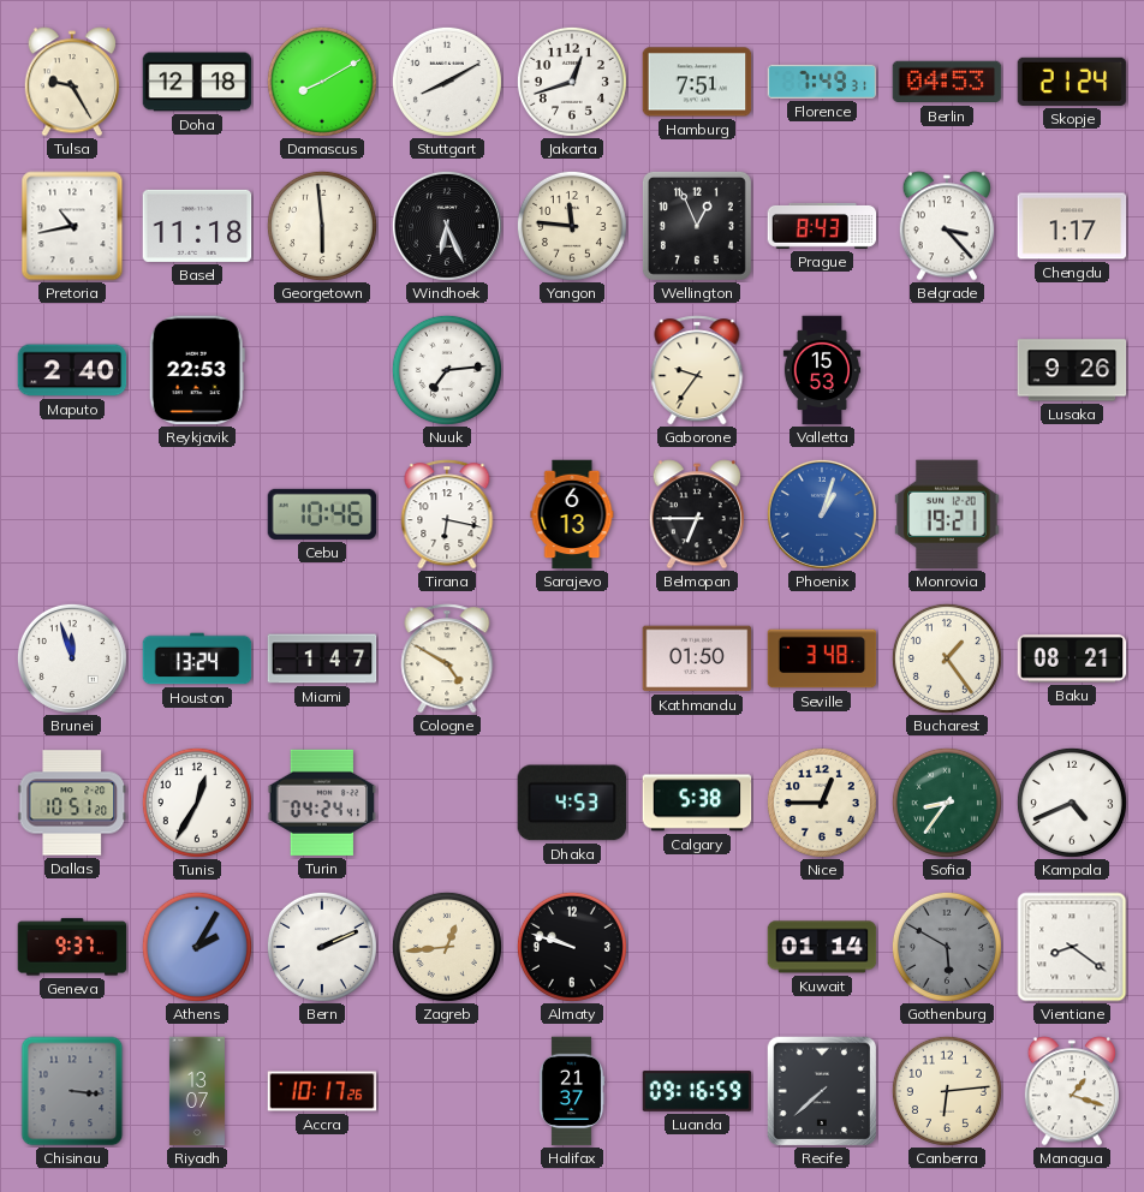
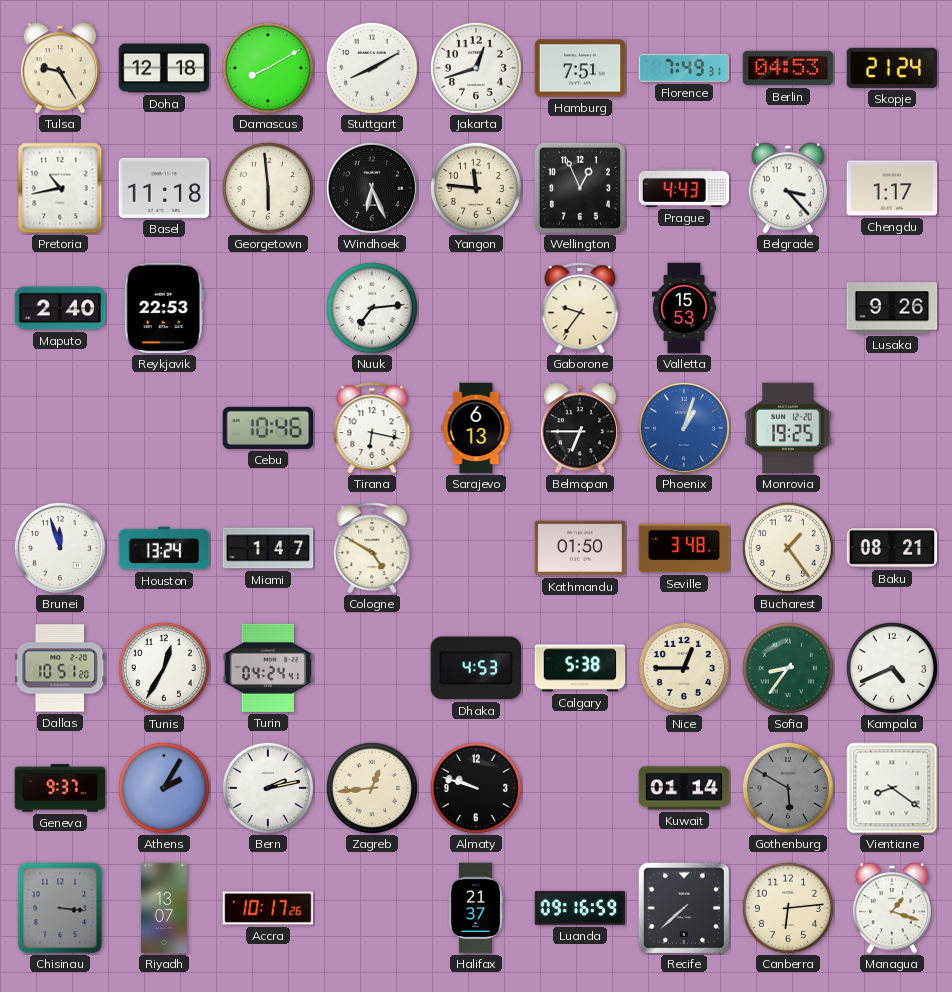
Prague: 8:43 -> 4:43 (684, 188)
Monrovia: 19:21 -> 19:25 (788, 428)
Bern: 2:11 -> 2:13 (268, 788)
